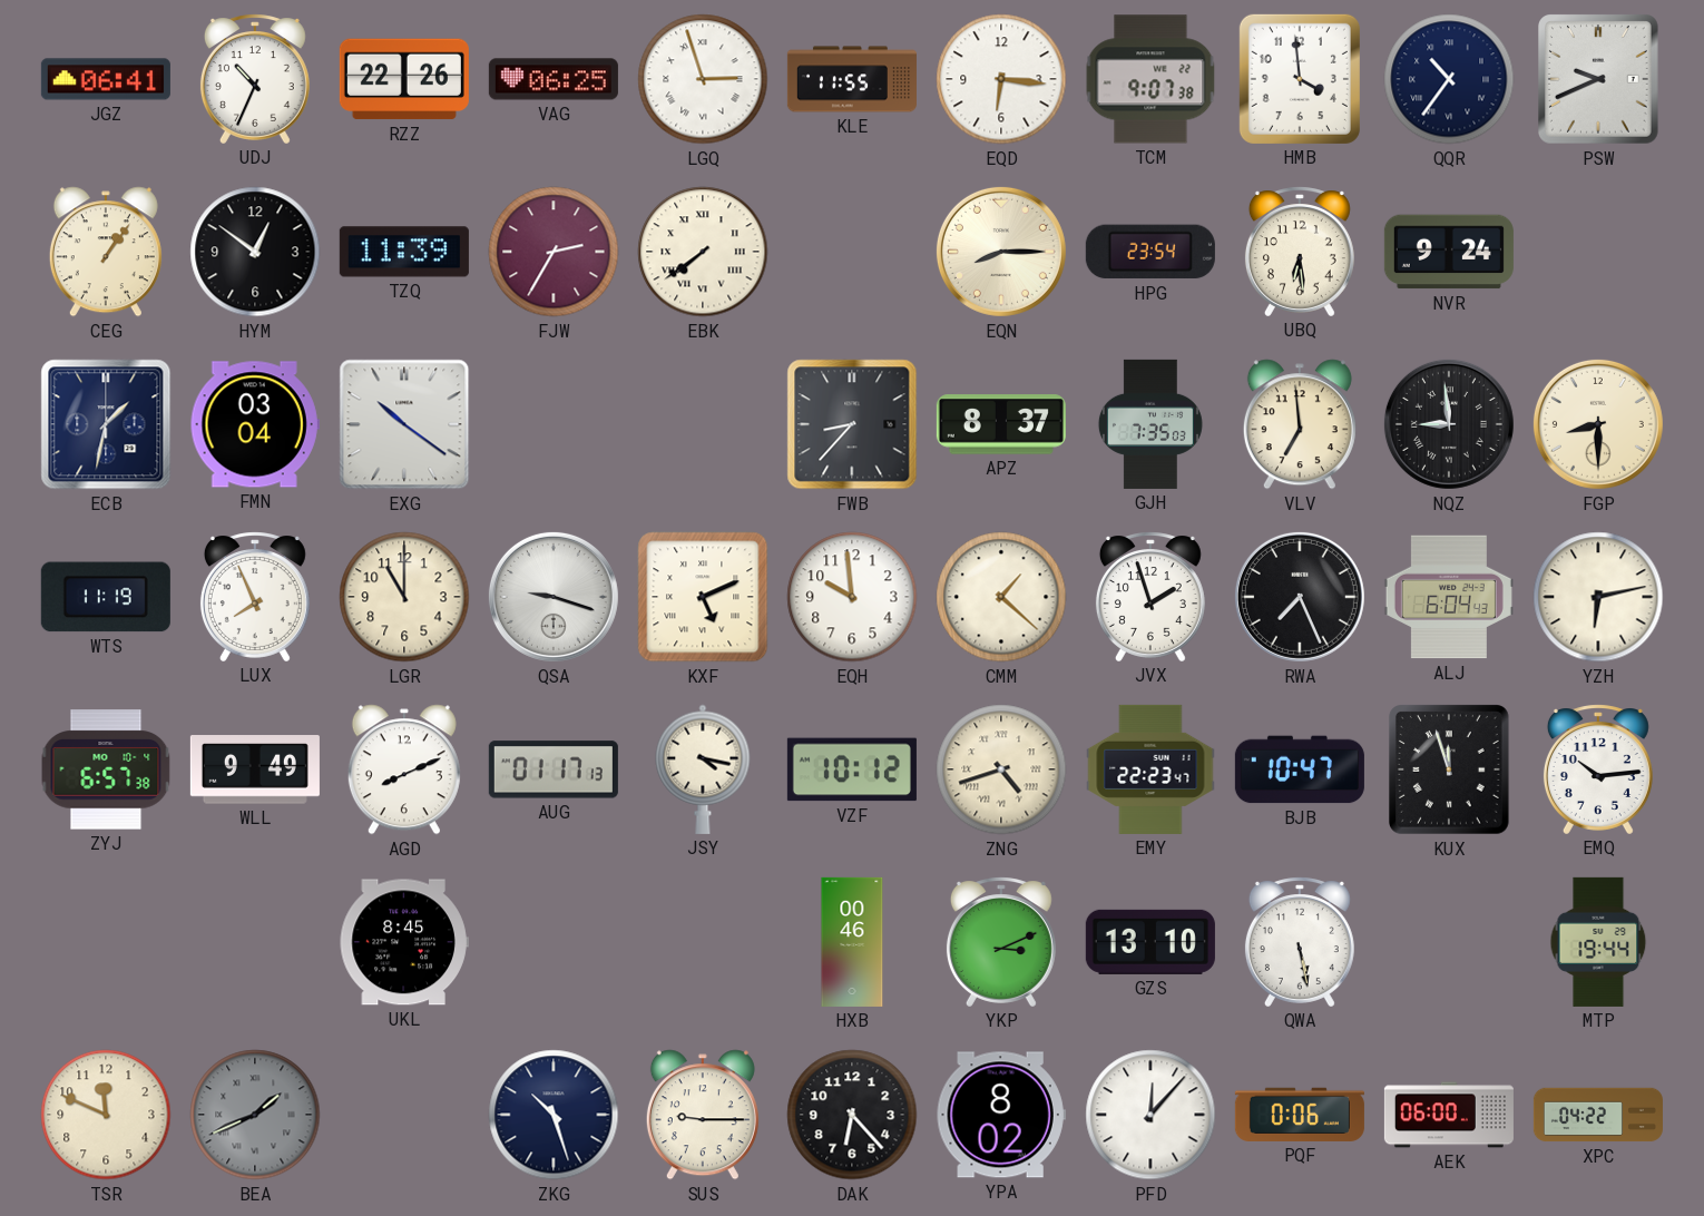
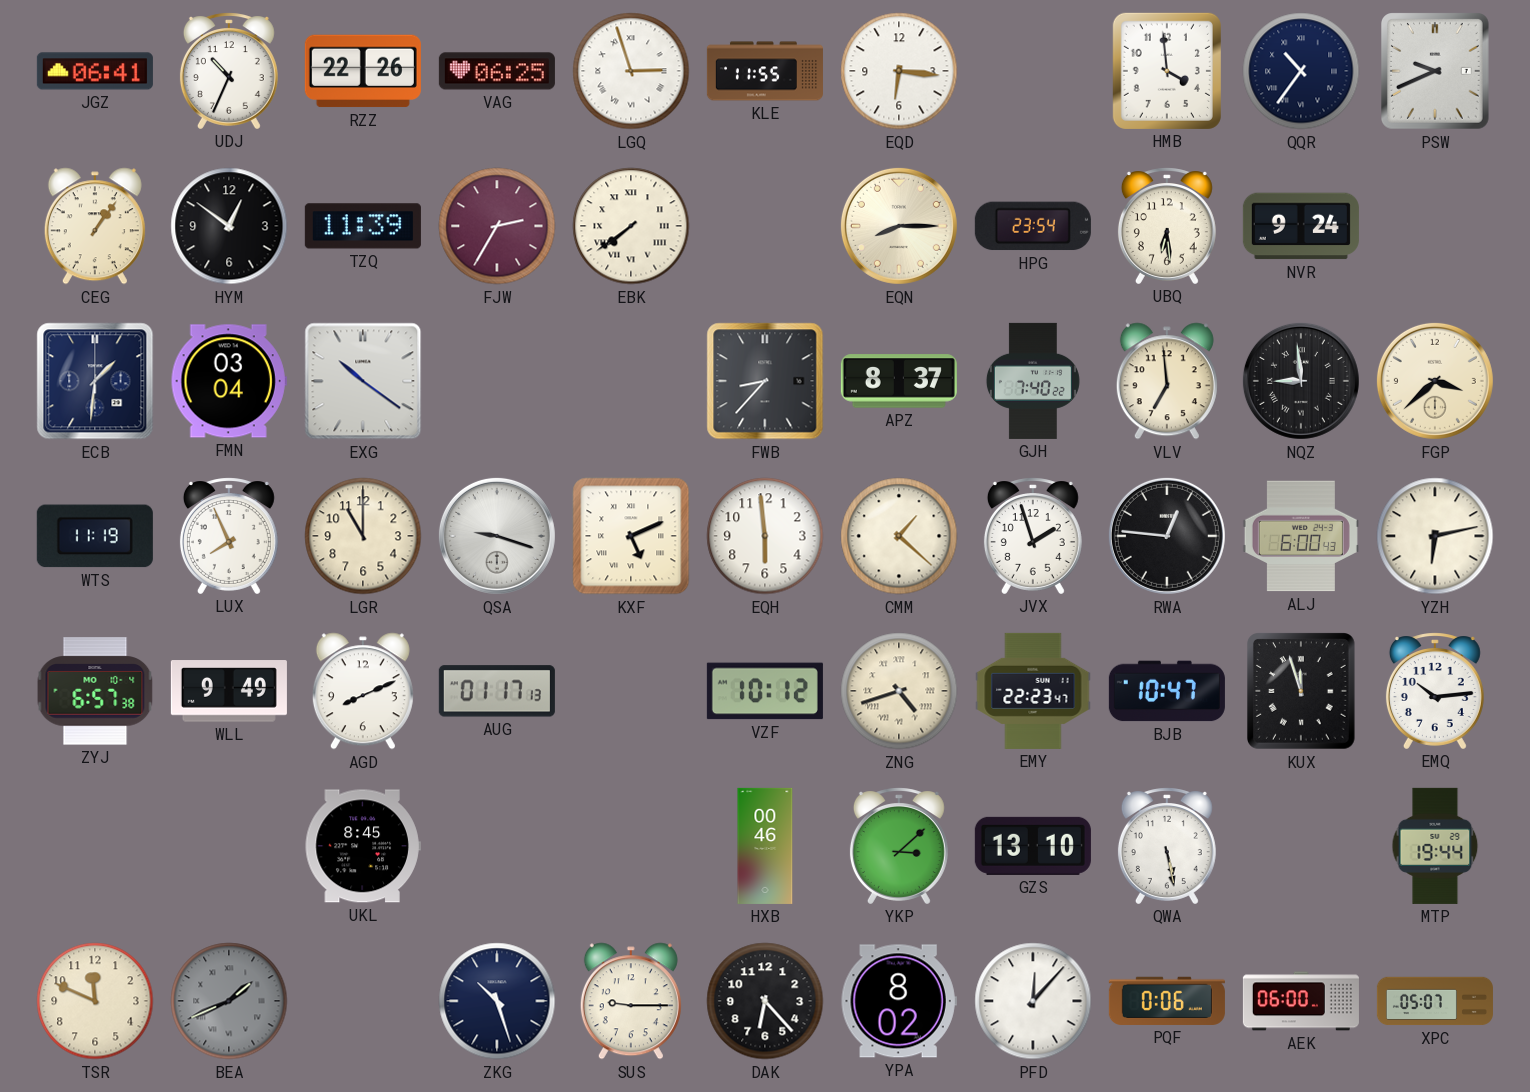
TCM: 9:07 -> none (1150, 79)
ECB: 1:32 -> 1:31 (95, 381)
GJH: 7:35 -> 7:40 (1033, 381)
FGP: 8:30 -> 3:38 (1435, 381)
EQH: 9:59 -> 5:59 (765, 536)
RWA: 7:26 -> 12:46 (1167, 536)
ALJ: 6:04 -> 6:00 (1301, 536)
JSY: 4:17 -> none (703, 769)
YKP: 3:11 -> 3:08 (899, 846)
XPC: 04:22 -> 05:07 (1435, 1001)
